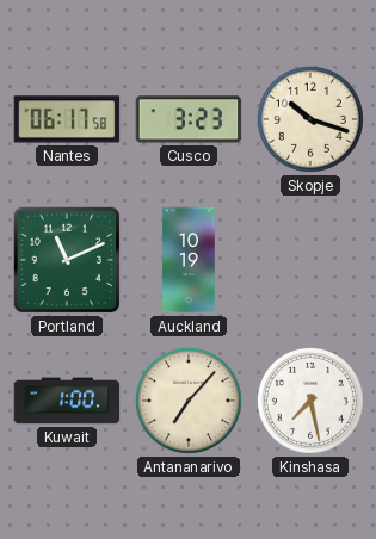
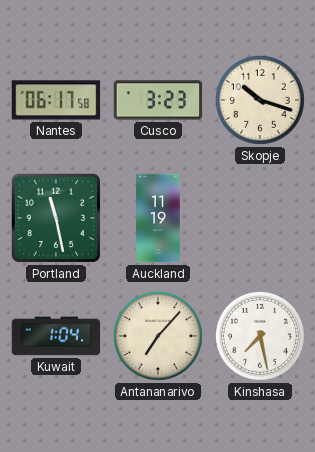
Portland: 11:11 -> 11:28 (56, 218)
Auckland: 10:19 -> 11:19 (158, 218)
Kuwait: 1:00 -> 1:04 (56, 336)
